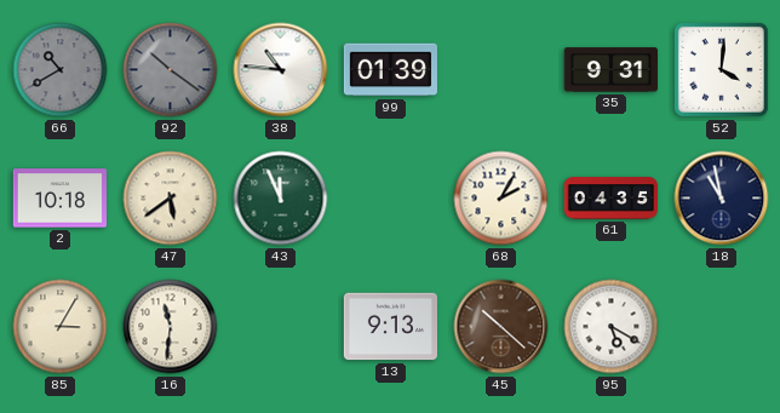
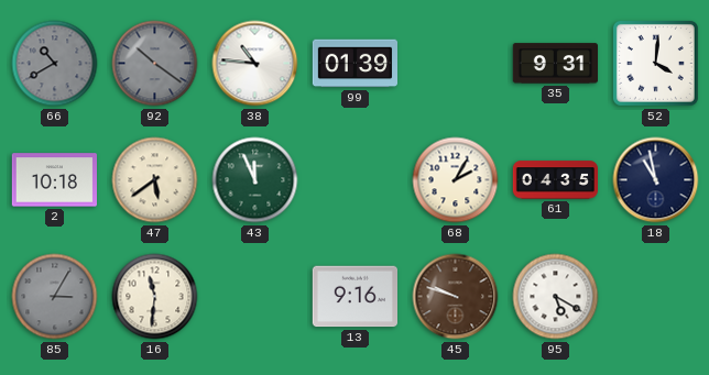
85 dial: cream -> grey (55, 297)
13: 9:13 -> 9:16 (354, 297)
45: 10:22 -> 9:48 (456, 297)
